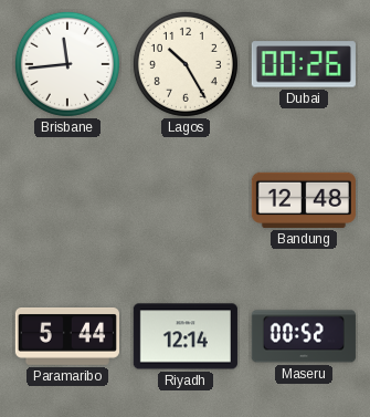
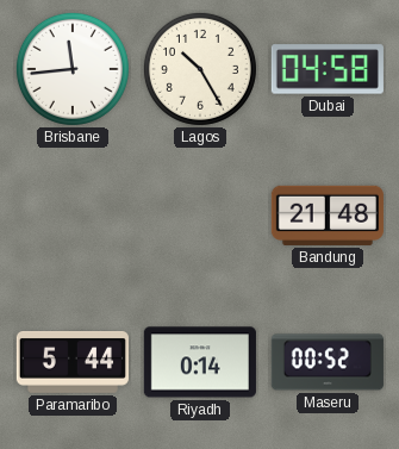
Dubai: 00:26 -> 04:58 (328, 69)
Bandung: 12:48 -> 21:48 (328, 216)
Riyadh: 12:14 -> 0:14 (200, 362)
